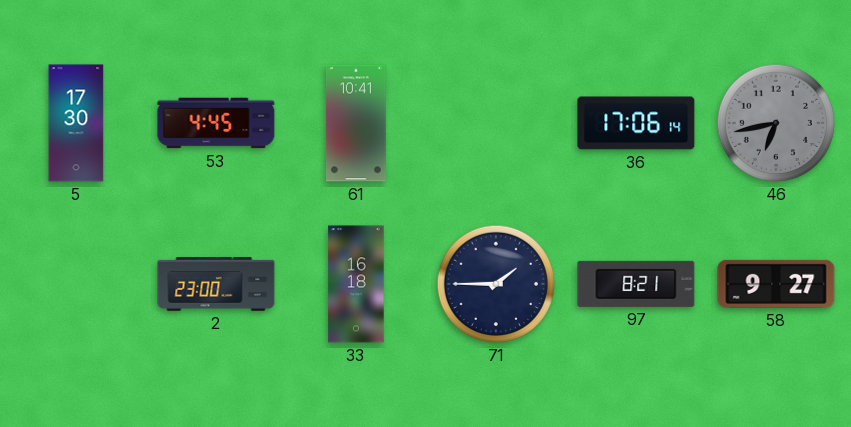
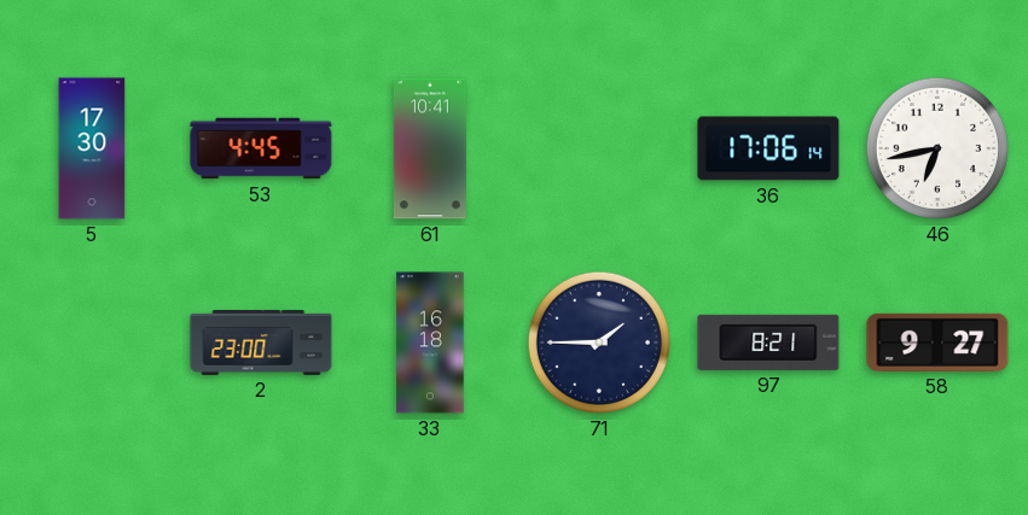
46 dial: grey -> white (937, 148)
